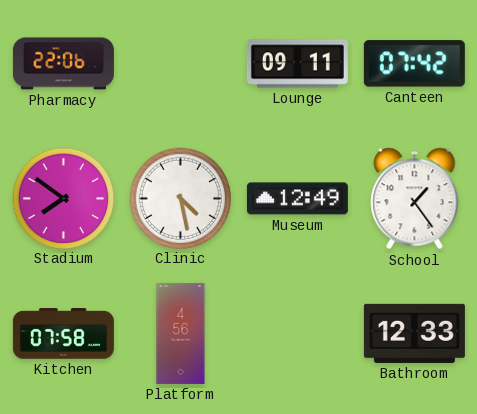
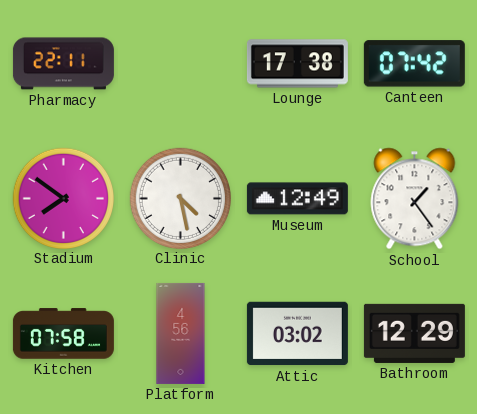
Pharmacy: 22:06 -> 22:11 (63, 64)
Lounge: 09:11 -> 17:38 (297, 64)
Attic: none -> 03:02 (297, 334)
Bathroom: 12:33 -> 12:29 (414, 333)
